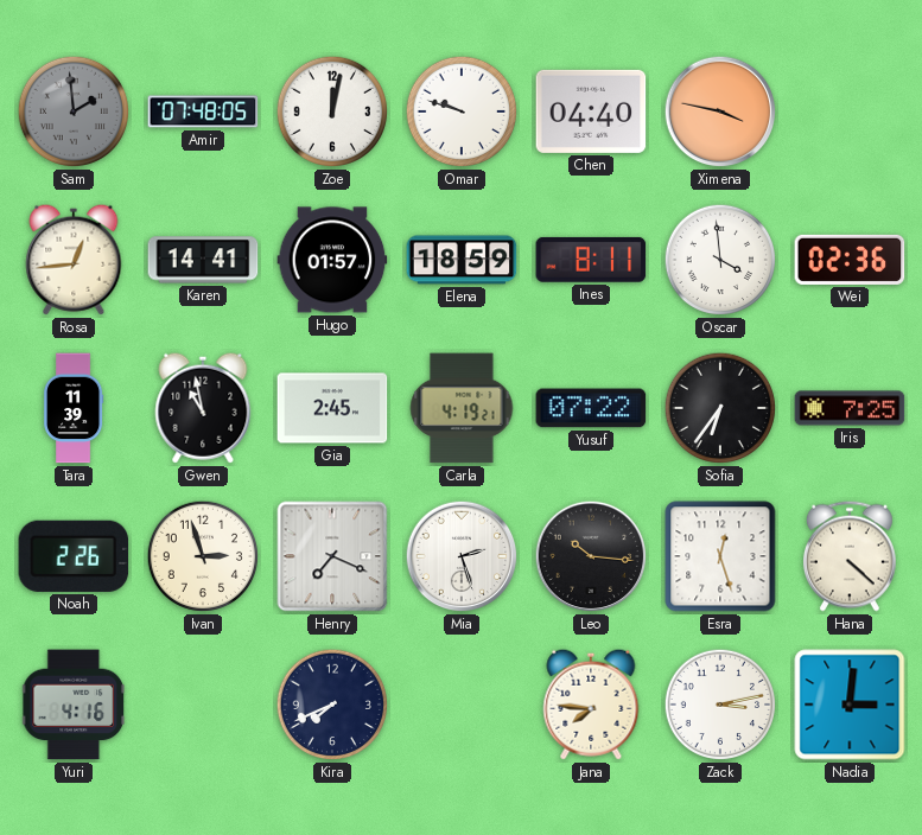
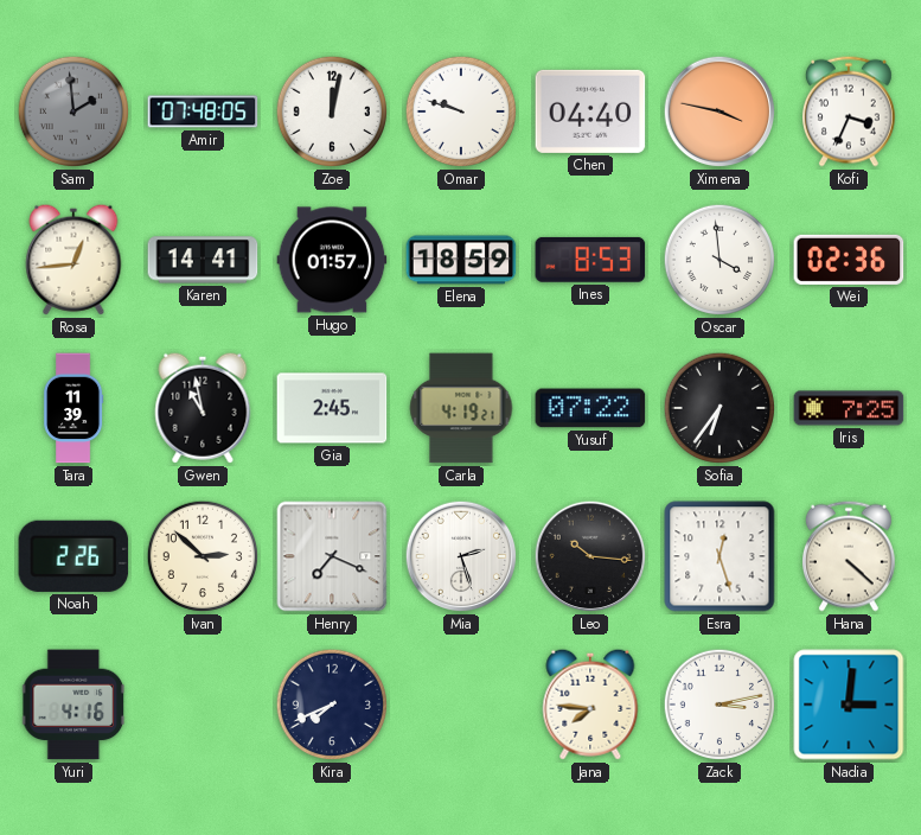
Kofi: none -> 3:34 (849, 111)
Ines: 8:11 -> 8:53 (590, 260)
Ivan: 2:57 -> 2:52 (203, 556)
